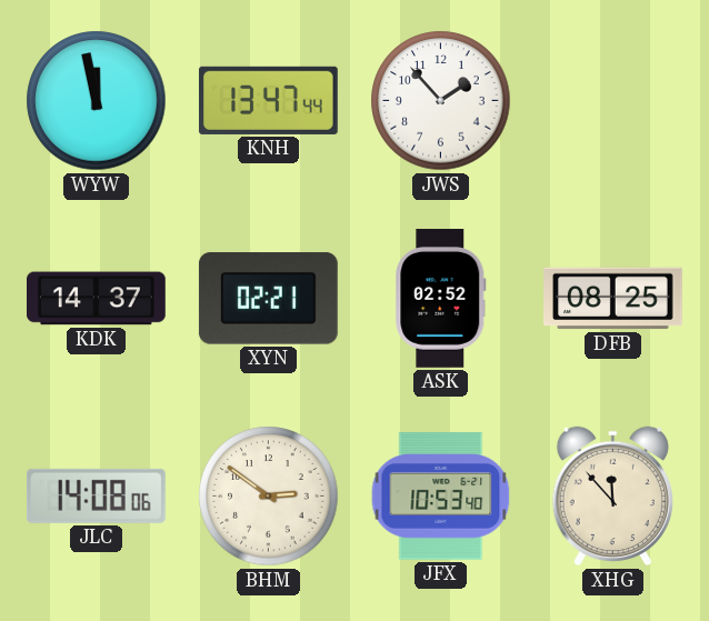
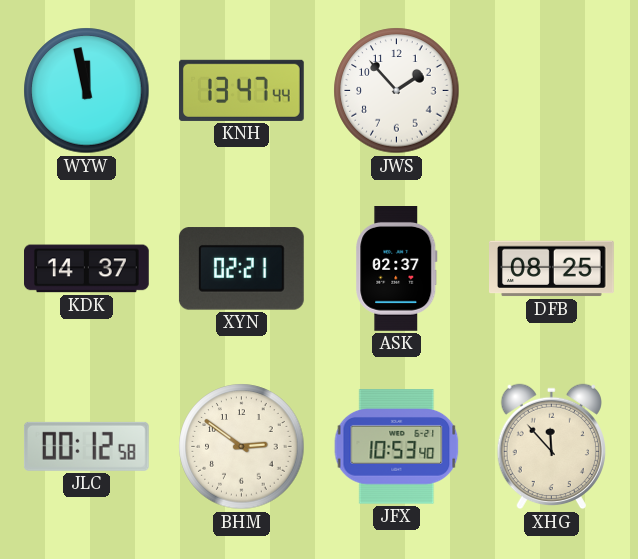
ASK: 02:52 -> 02:37 (397, 269)
JLC: 14:08 -> 00:12 (86, 446)
